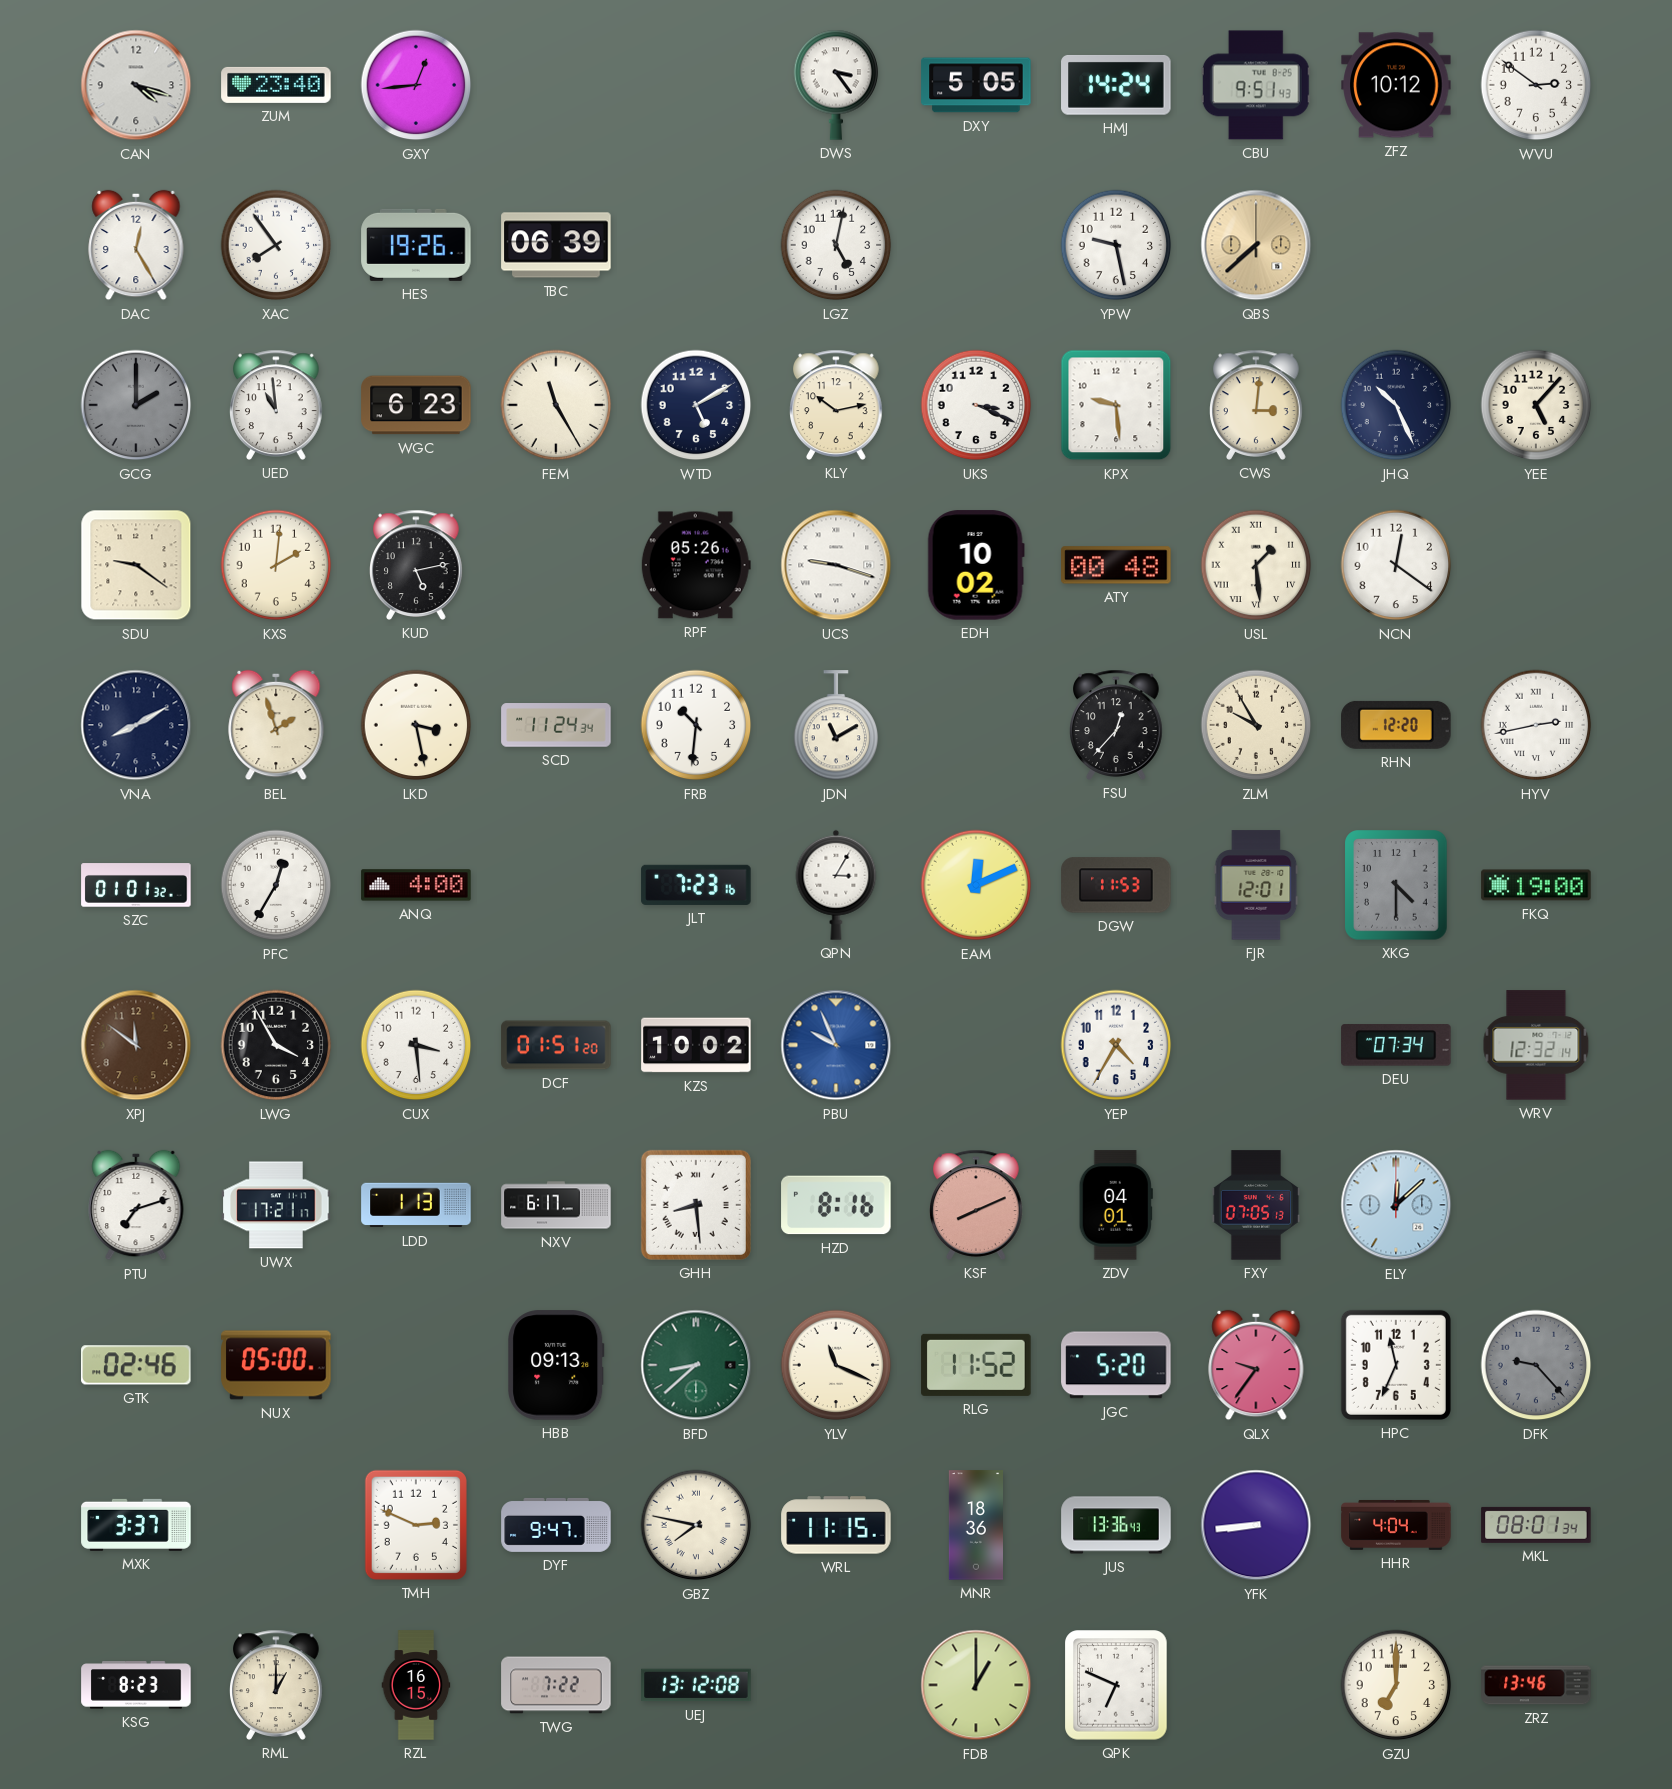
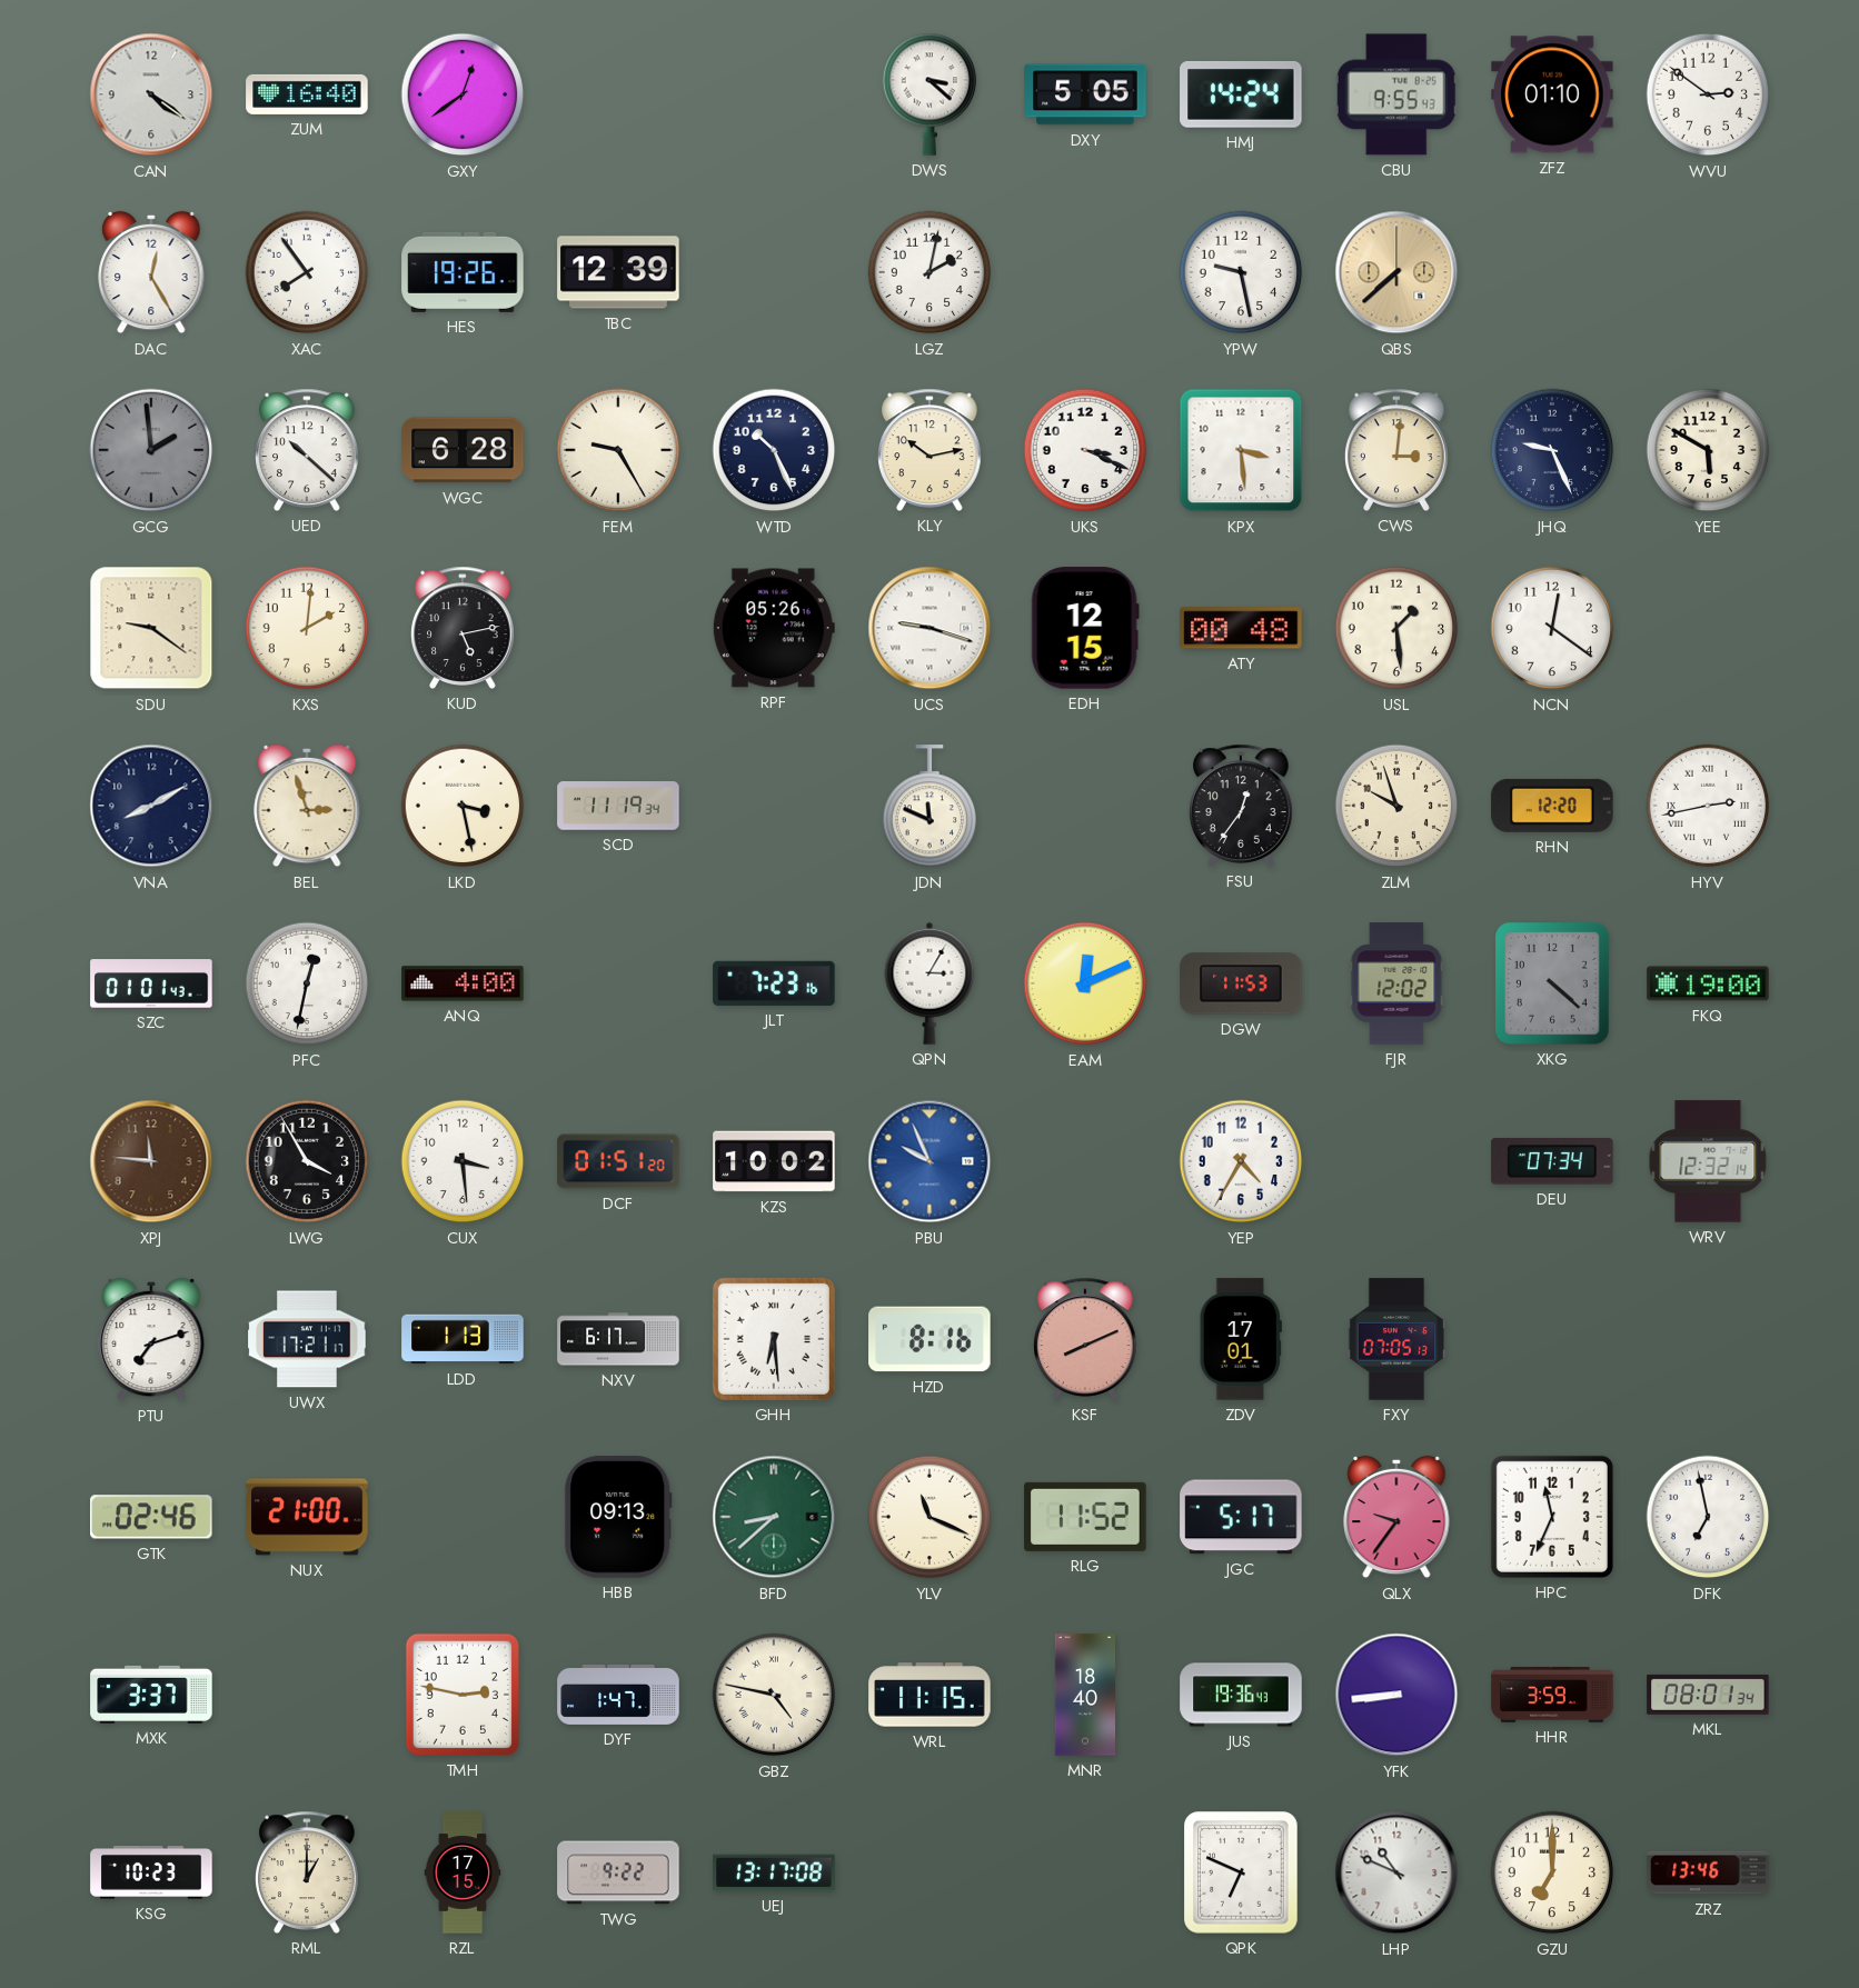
CAN: 4:18 -> 4:21 (151, 94)
ZUM: 23:40 -> 16:40 (307, 94)
GXY: 12:44 -> 12:39 (463, 94)
DWS: 3:24 -> 3:22 (930, 94)
CBU: 9:51 -> 9:55 (1396, 94)
ZFZ: 10:12 -> 01:10 (1552, 94)
TBC: 06:39 -> 12:39 (618, 272)
LGZ: 5:02 -> 2:02 (930, 272)
GCG: 2:00 -> 1:59 (151, 450)
UED: 10:59 -> 10:22 (308, 450)
WGC: 6:23 -> 6:28 (463, 450)
FEM: 11:25 -> 9:25 (618, 450)
WTD: 5:10 -> 10:26 (774, 450)
KPX: 9:29 -> 3:29 (1241, 450)
JHQ: 10:26 -> 9:26 (1552, 450)
YEE: 5:07 -> 5:50 (1708, 450)
EDH: 10:02 -> 12:15 (1085, 628)
USL numerals: Roman -> Arabic (1396, 628)
BEL: 1:57 -> 2:57 (307, 806)
SCD: 11:24 -> 11:19 (618, 806)
FRB: 10:31 -> none (696, 725)
JDN: 11:10 -> 11:49 (930, 807)
FSU: 12:37 -> 12:36 (1242, 806)
ZLM: 9:55 -> 9:57 (1396, 806)
SZC: 01:01:32 -> 01:01:43 (151, 983)
PFC: 12:35 -> 12:32 (307, 983)
FJR: 12:01 -> 12:02 (1396, 983)
XKG: 4:30 -> 4:22 (1552, 983)
XPJ: 11:51 -> 11:46 (151, 1161)
GHH: 8:29 -> 6:29 (774, 1339)
ZDV: 04:01 -> 17:01 (1241, 1339)
ELY: 12:08 -> none (1396, 1205)
NUX: 05:00 -> 21:00 (307, 1517)
JGC: 5:20 -> 5:17 (1241, 1517)
DFK: 9:23 -> 6:58 (1708, 1517)
DFK dial: grey -> white (1708, 1517)
TMH: 2:49 -> 2:47 (463, 1695)
DYF: 9:47 -> 1:47 (618, 1695)
GBZ: 7:47 -> 4:47 (774, 1695)
MNR: 18:36 -> 18:40 (1084, 1695)
JUS: 13:36 -> 19:36 (1241, 1695)
HHR: 4:04 -> 3:59 (1552, 1695)
KSG: 8:23 -> 10:23 (151, 1872)
RZL: 16:15 -> 17:15 (463, 1872)
TWG: 7:22 -> 9:22 (618, 1872)
UEJ: 13:12 -> 13:17 (774, 1872)
FDB: 1:00 -> none (976, 1685)
LHP: none -> 10:49 (1396, 1872)
